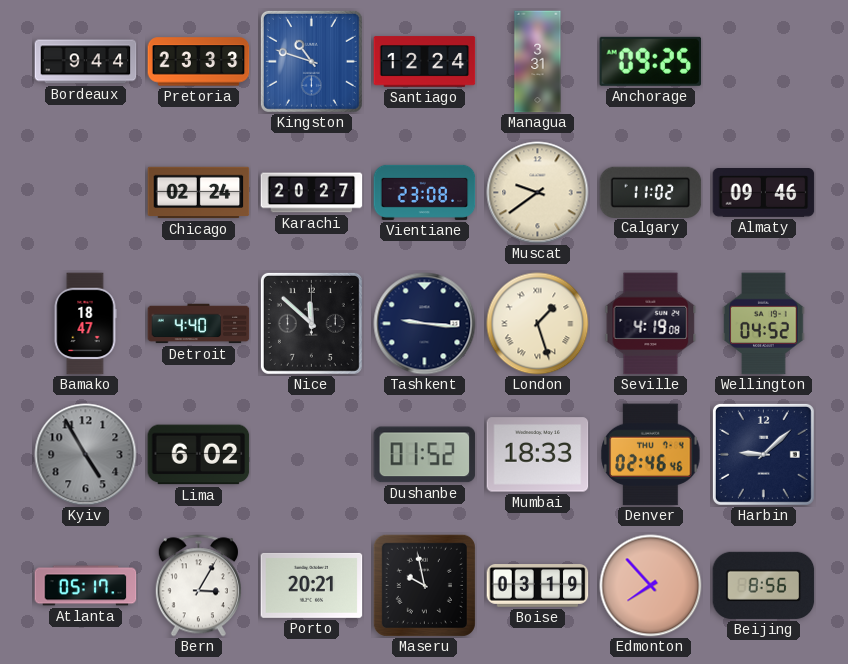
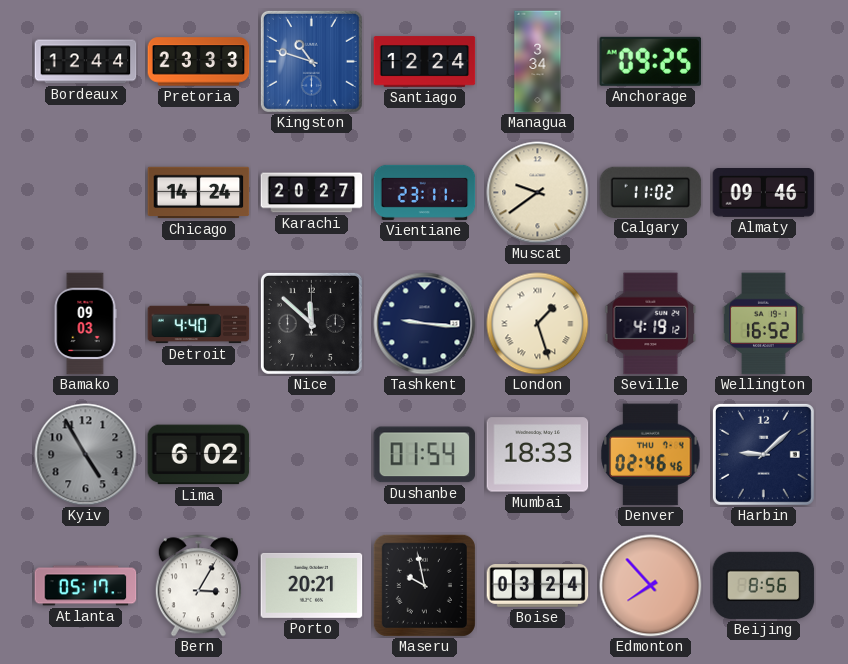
Bordeaux: 9:44 -> 12:44 (86, 62)
Managua: 3:31 -> 3:34 (538, 62)
Chicago: 02:24 -> 14:24 (199, 193)
Vientiane: 23:08 -> 23:11 (425, 192)
Bamako: 18:47 -> 09:03 (85, 324)
Seville: 4:19:08 -> 4:19:12 (651, 324)
Wellington: 04:52 -> 16:52 (764, 324)
Dushanbe: 01:52 -> 01:54 (425, 455)
Boise: 03:19 -> 03:24 (538, 586)
